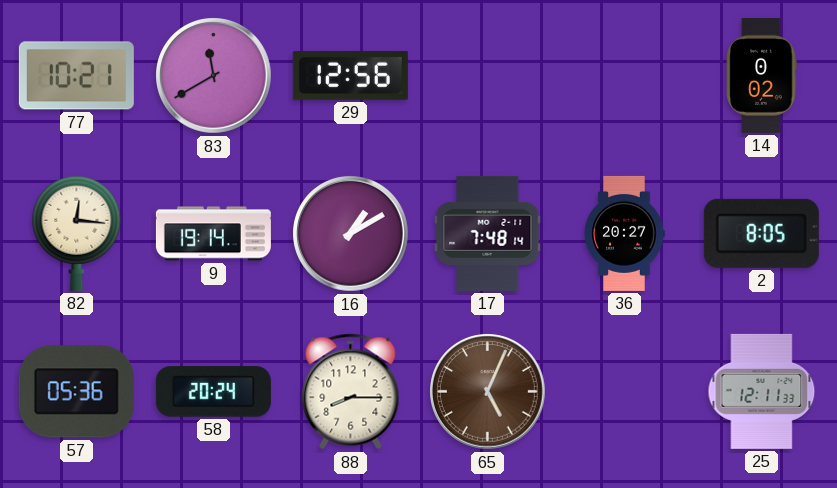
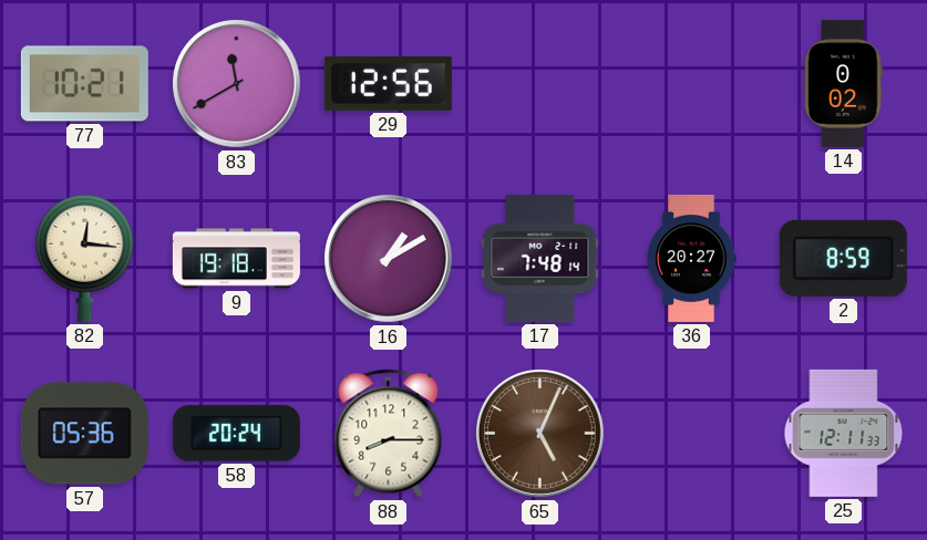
9: 19:14 -> 19:18 (236, 259)
2: 8:05 -> 8:59 (843, 258)
